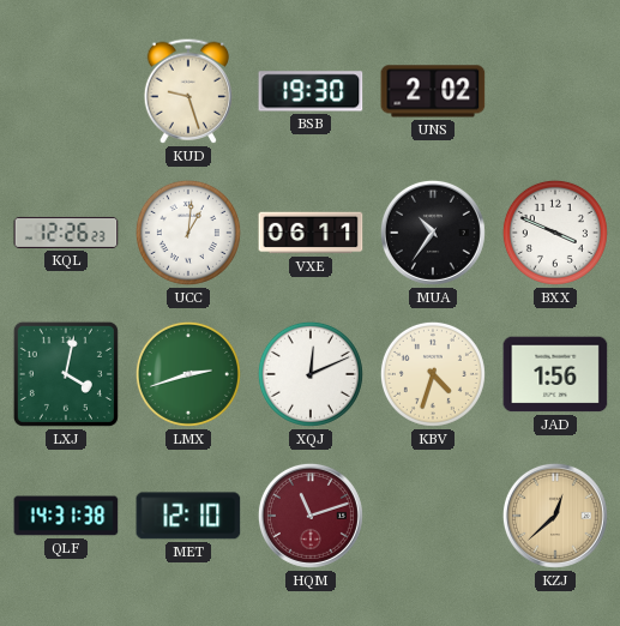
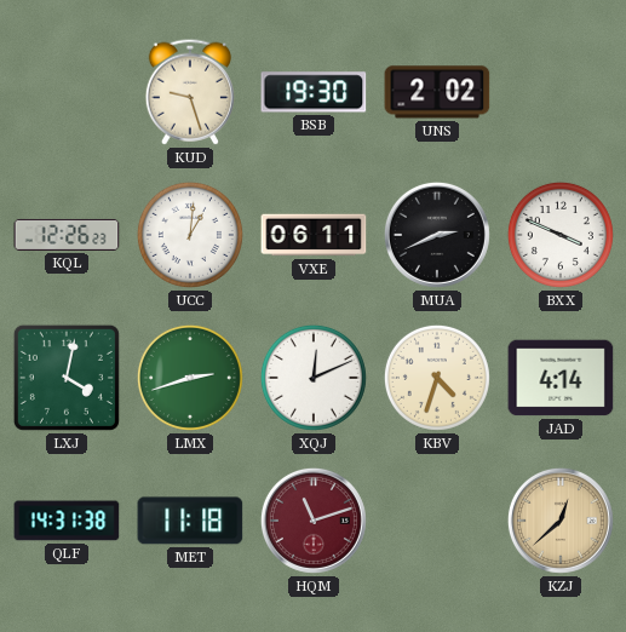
MUA: 10:36 -> 2:41 (437, 235)
JAD: 1:56 -> 4:14 (561, 378)
MET: 12:10 -> 11:18 (190, 521)
